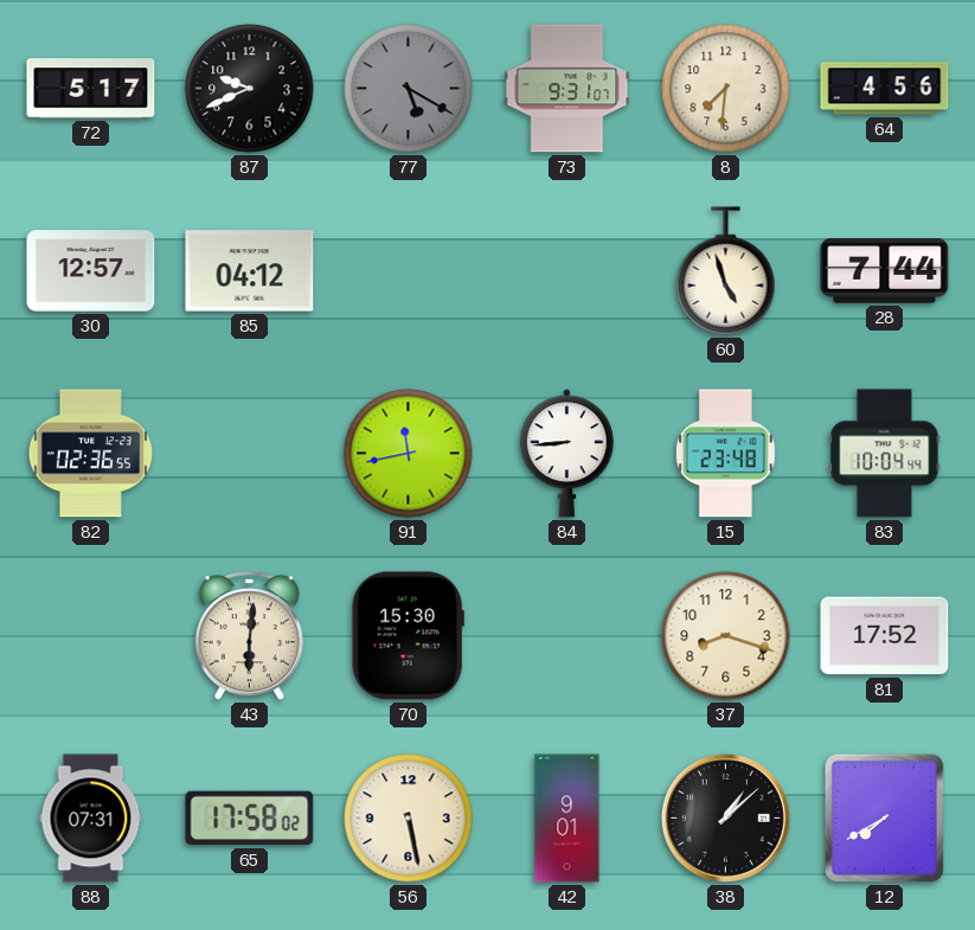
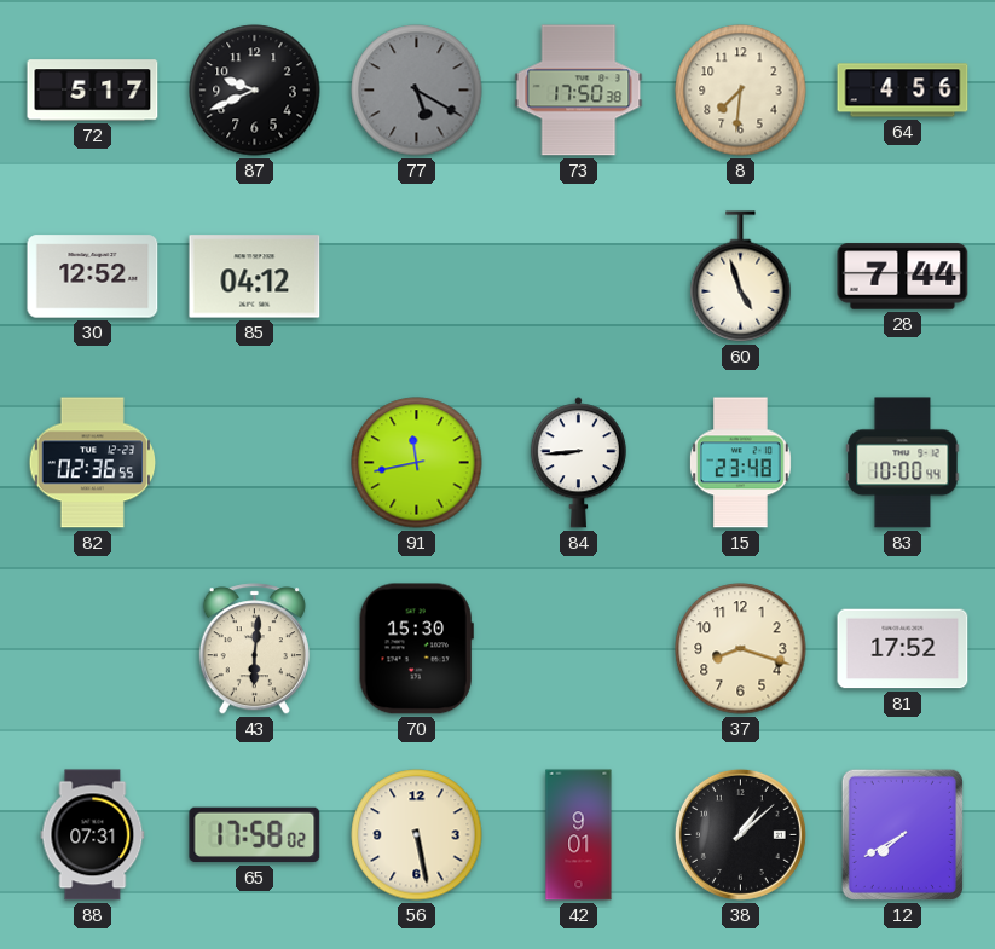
73: 9:31 -> 17:50 (579, 91)
30: 12:57 -> 12:52 (93, 277)
83: 10:04 -> 10:00 (903, 463)
